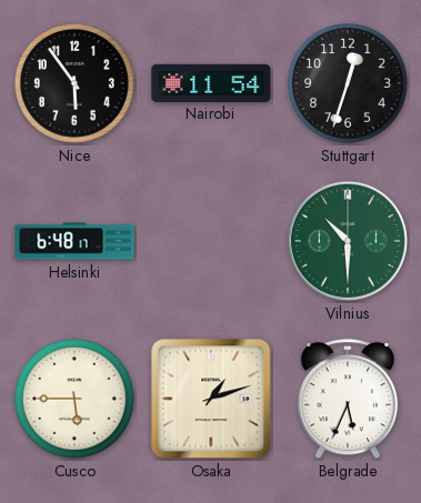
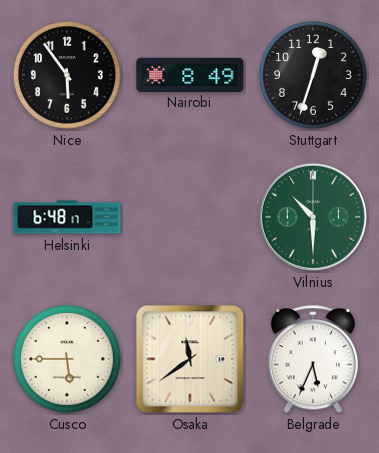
Nairobi: 11:54 -> 8:49 (190, 74)
Osaka: 1:12 -> 11:39 (190, 359)
